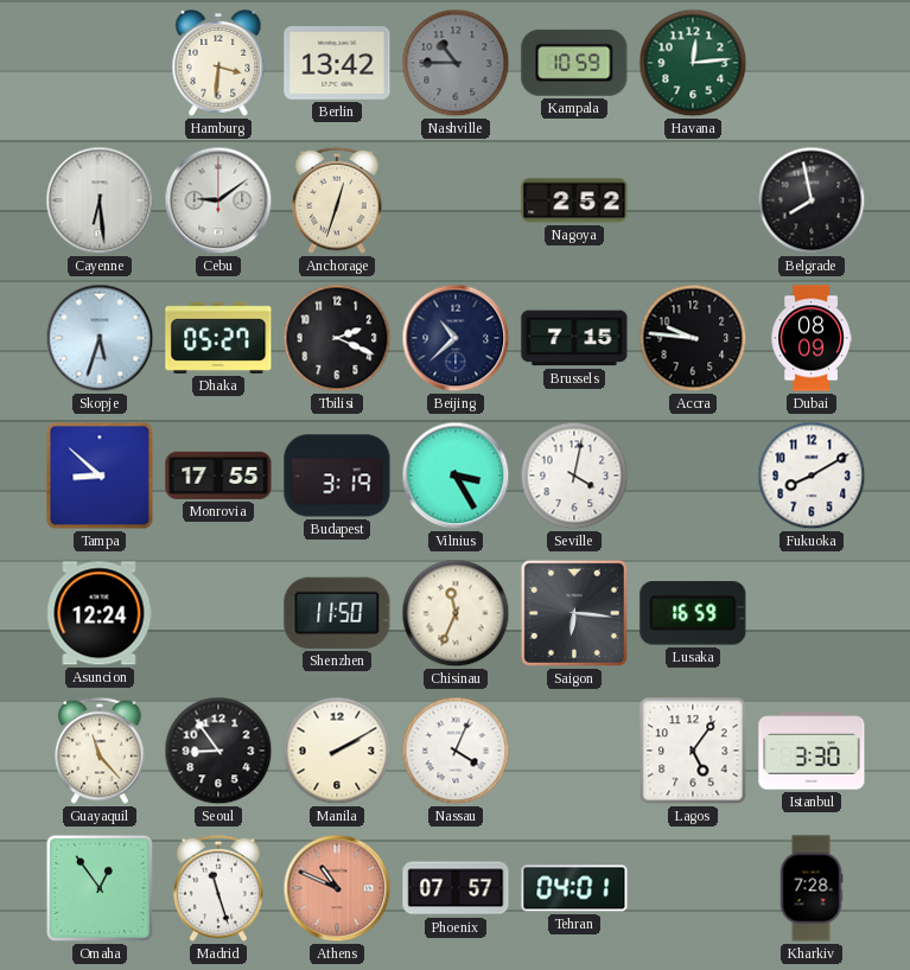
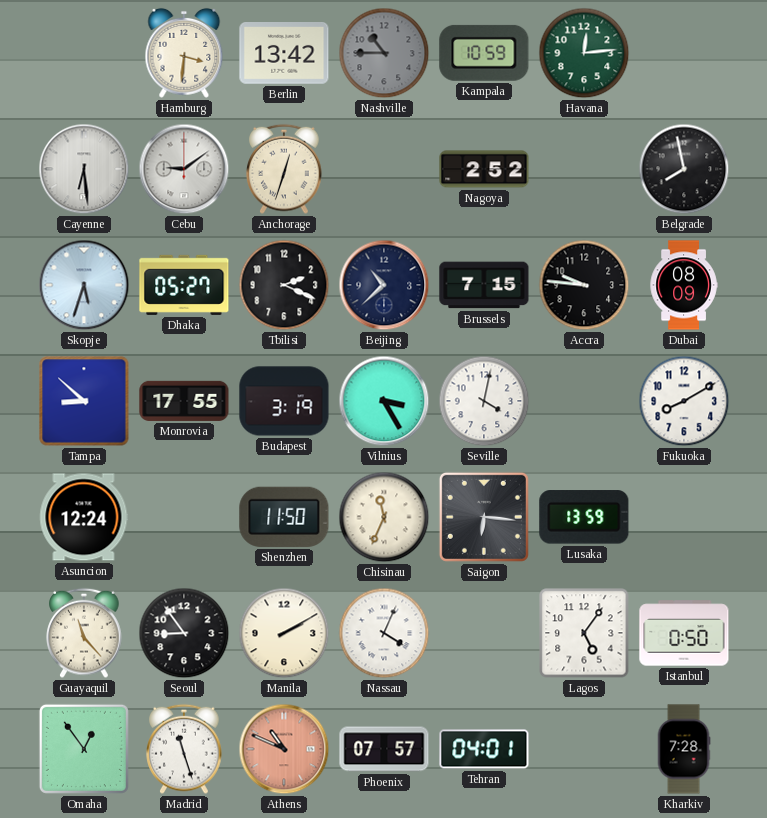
Lusaka: 16:59 -> 13:59 (584, 517)
Istanbul: 3:30 -> 0:50 (684, 633)
